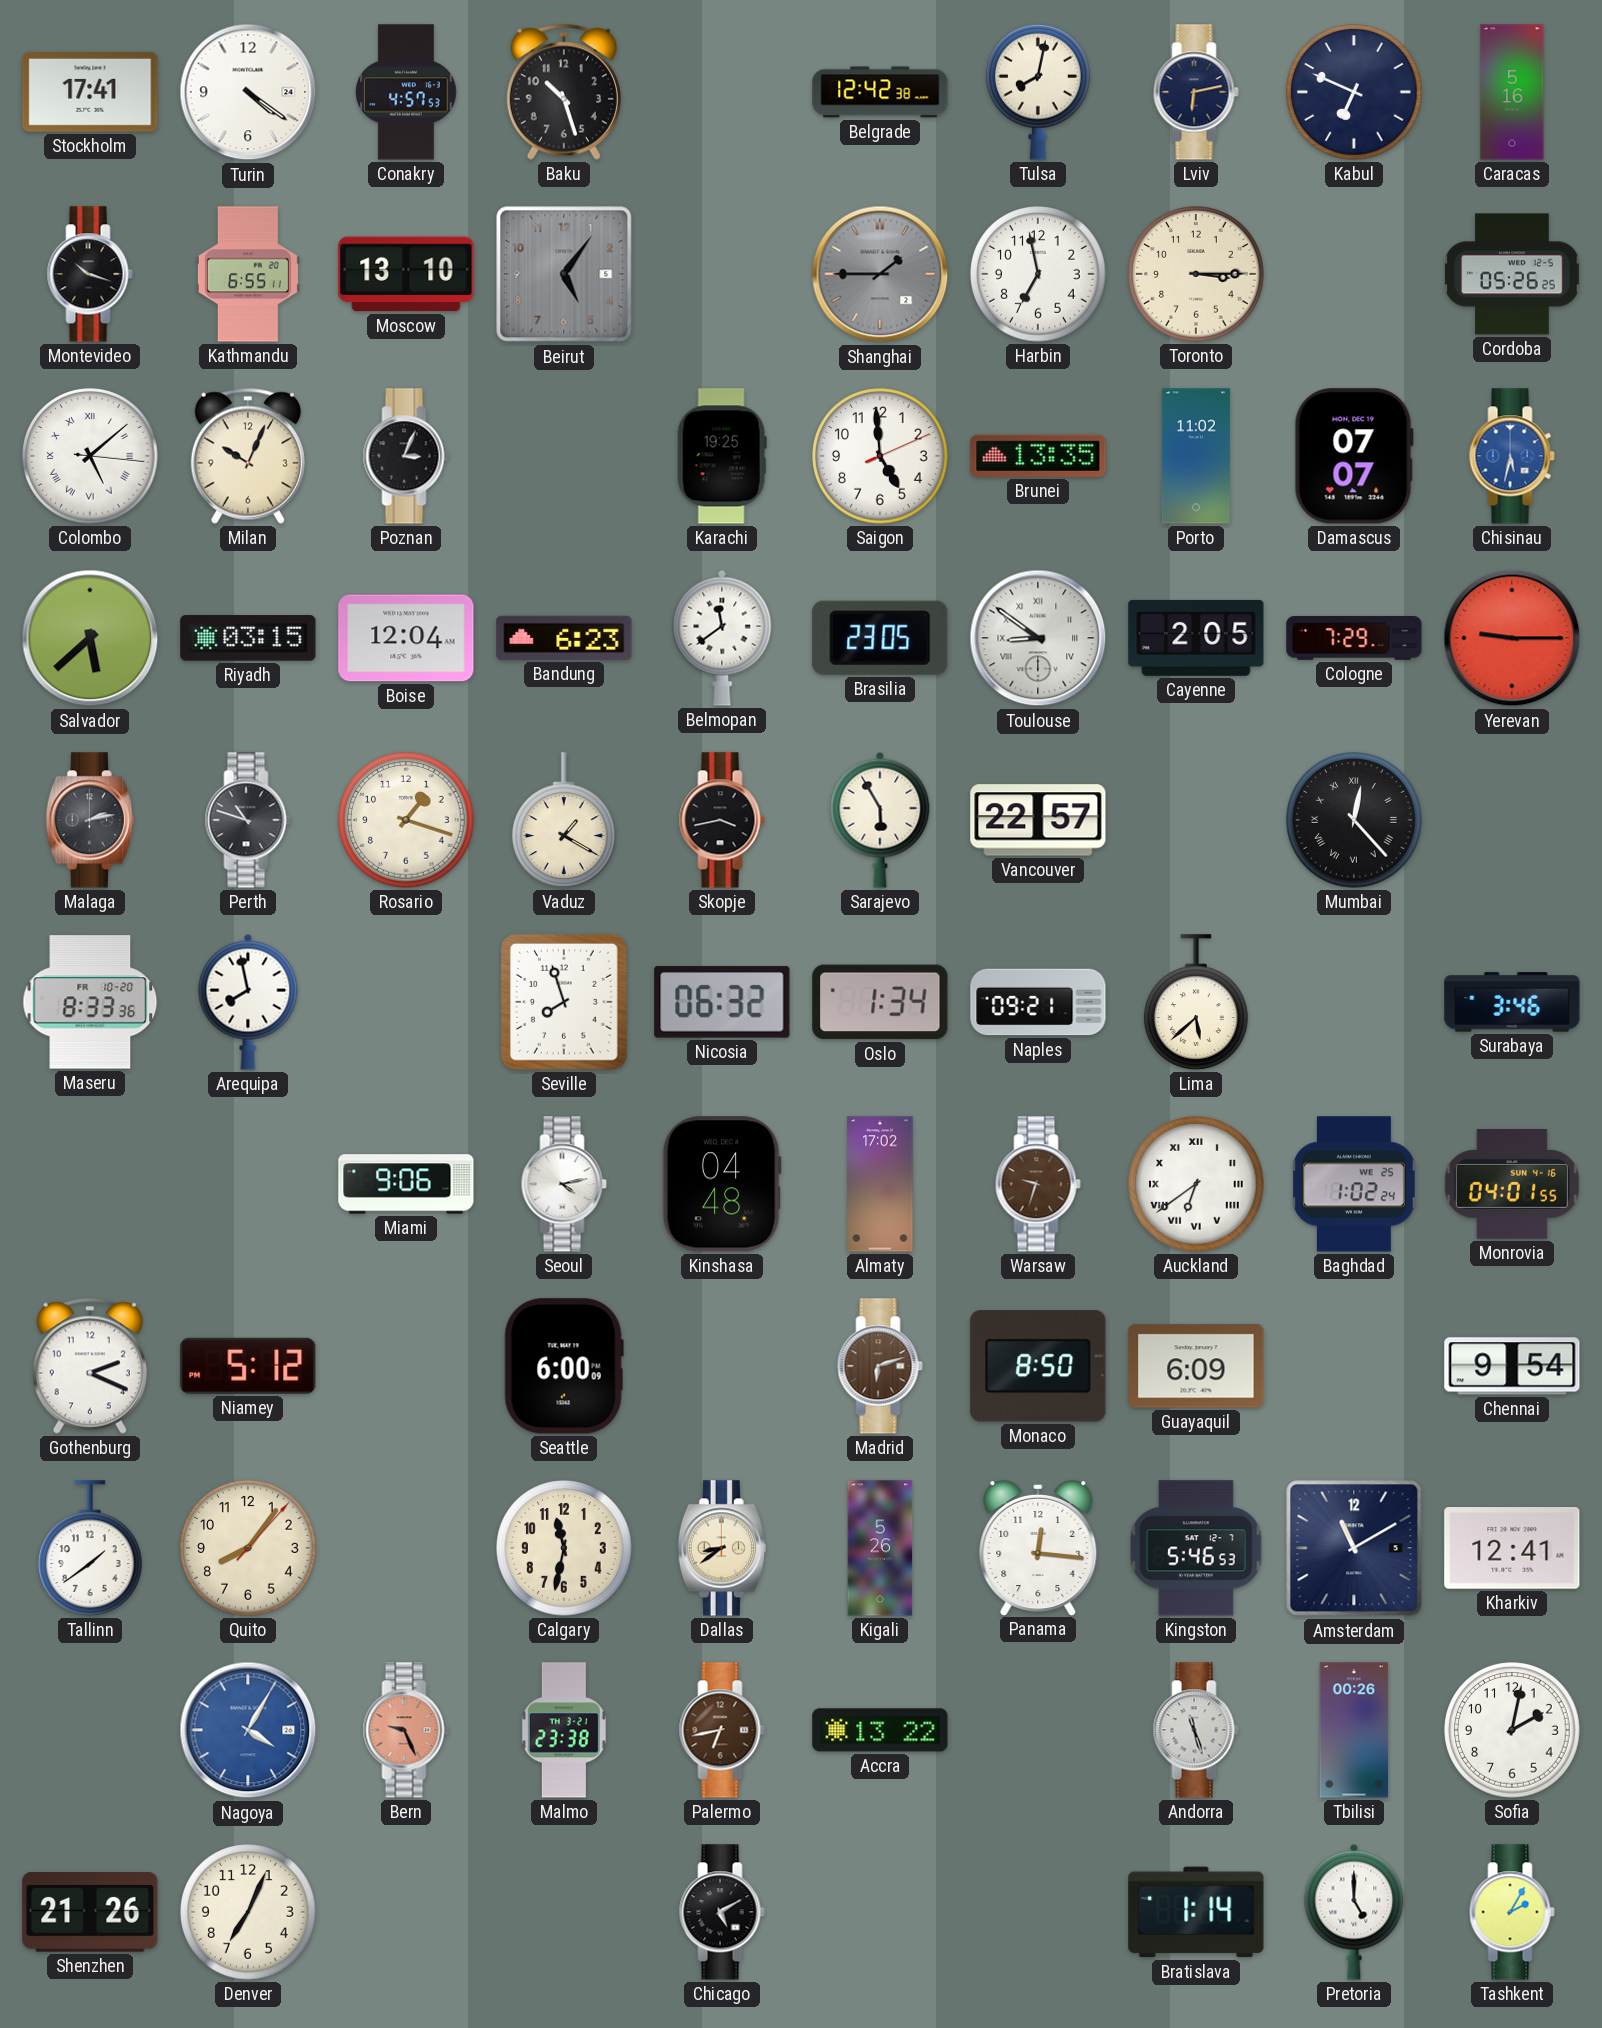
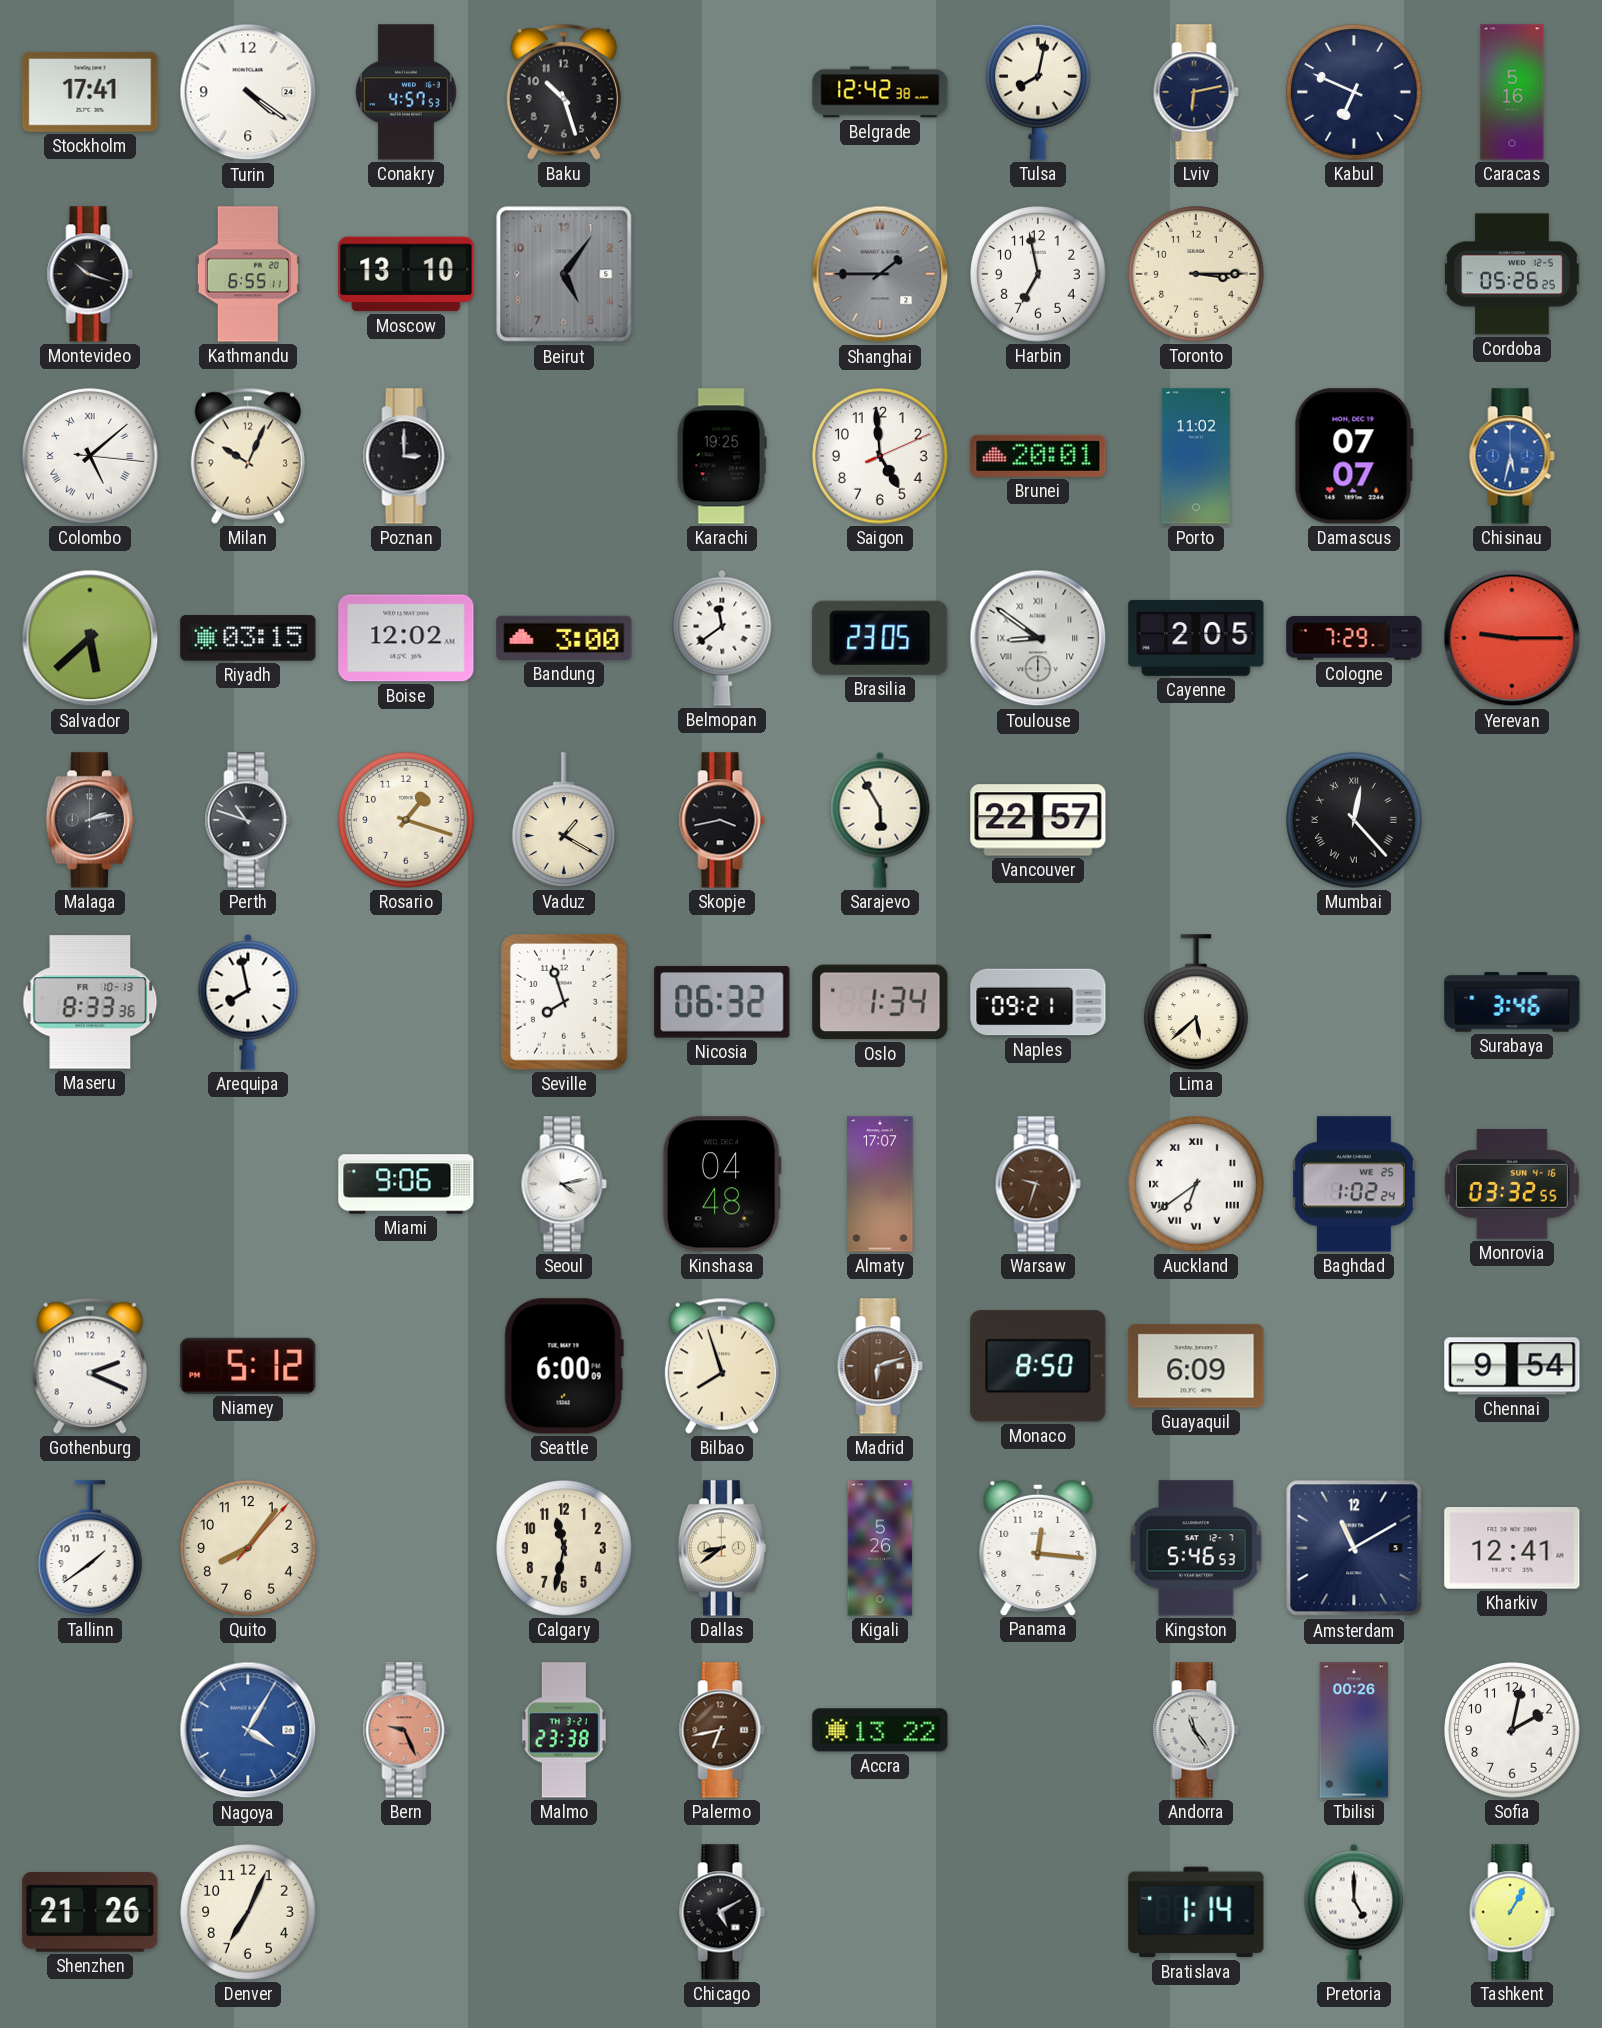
Poznan: 3:04 -> 3:00 (406, 456)
Brunei: 13:35 -> 20:01 (1038, 456)
Boise: 12:04 -> 12:02 (406, 638)
Bandung: 6:23 -> 3:00 (564, 638)
Maseru date: FR 10-20 -> FR 10-13 (90, 1002)
Almaty: 17:02 -> 17:07 (880, 1184)
Monrovia: 04:01 -> 03:32 (1512, 1185)
Bilbao: none -> 7:57 (722, 1366)
Andorra: 11:27 -> 11:24 (1196, 1730)
Tashkent: 2:05 -> 1:05 (1512, 1912)
